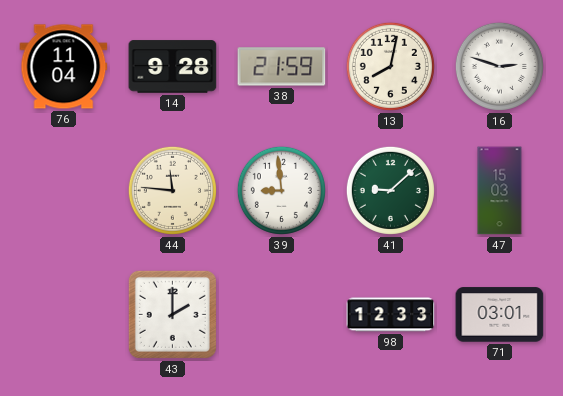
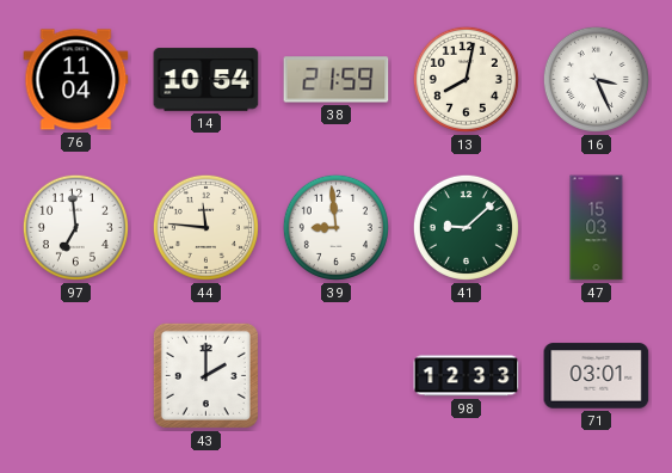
14: 9:28 -> 10:54 (206, 80)
16: 2:48 -> 3:26 (596, 79)
97: none -> 6:59 (75, 227)
